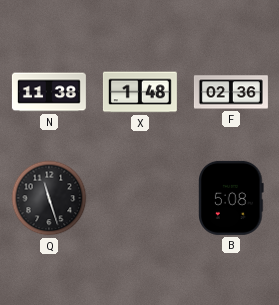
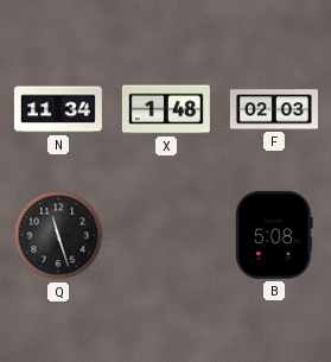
N: 11:38 -> 11:34 (58, 109)
F: 02:36 -> 02:03 (274, 109)
